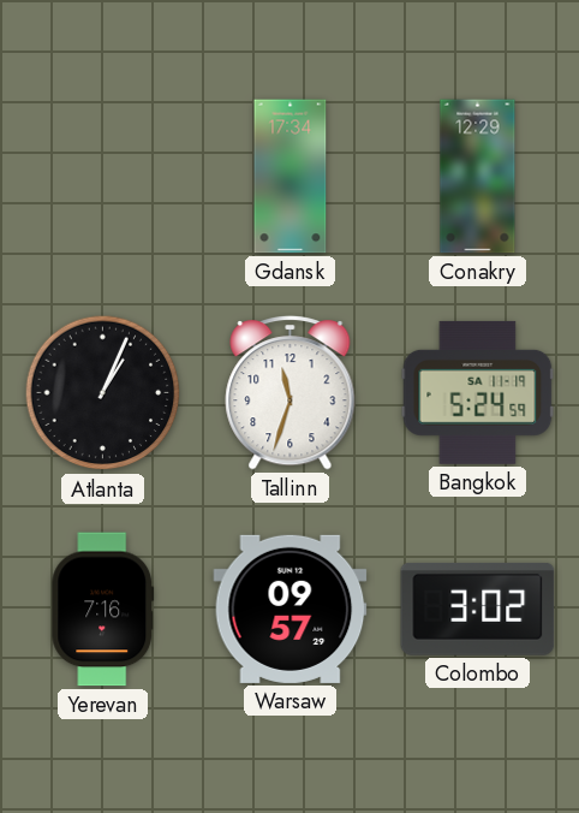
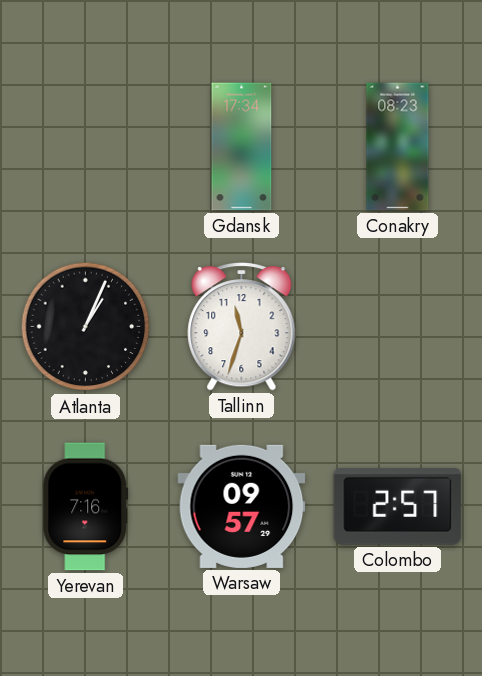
Conakry: 12:29 -> 08:23 (398, 147)
Bangkok: 5:24 -> none (478, 392)
Colombo: 3:02 -> 2:57 (398, 506)
